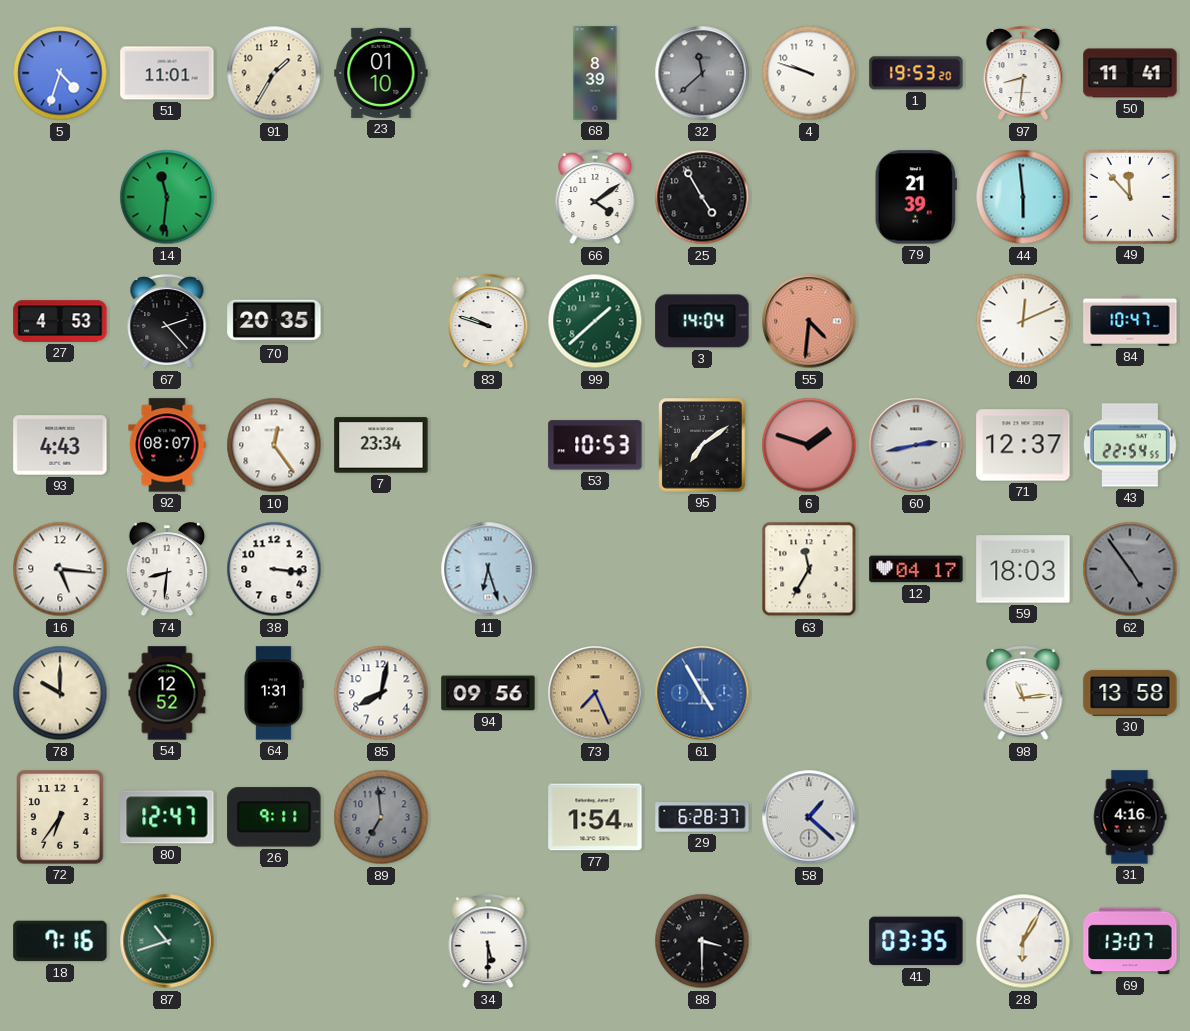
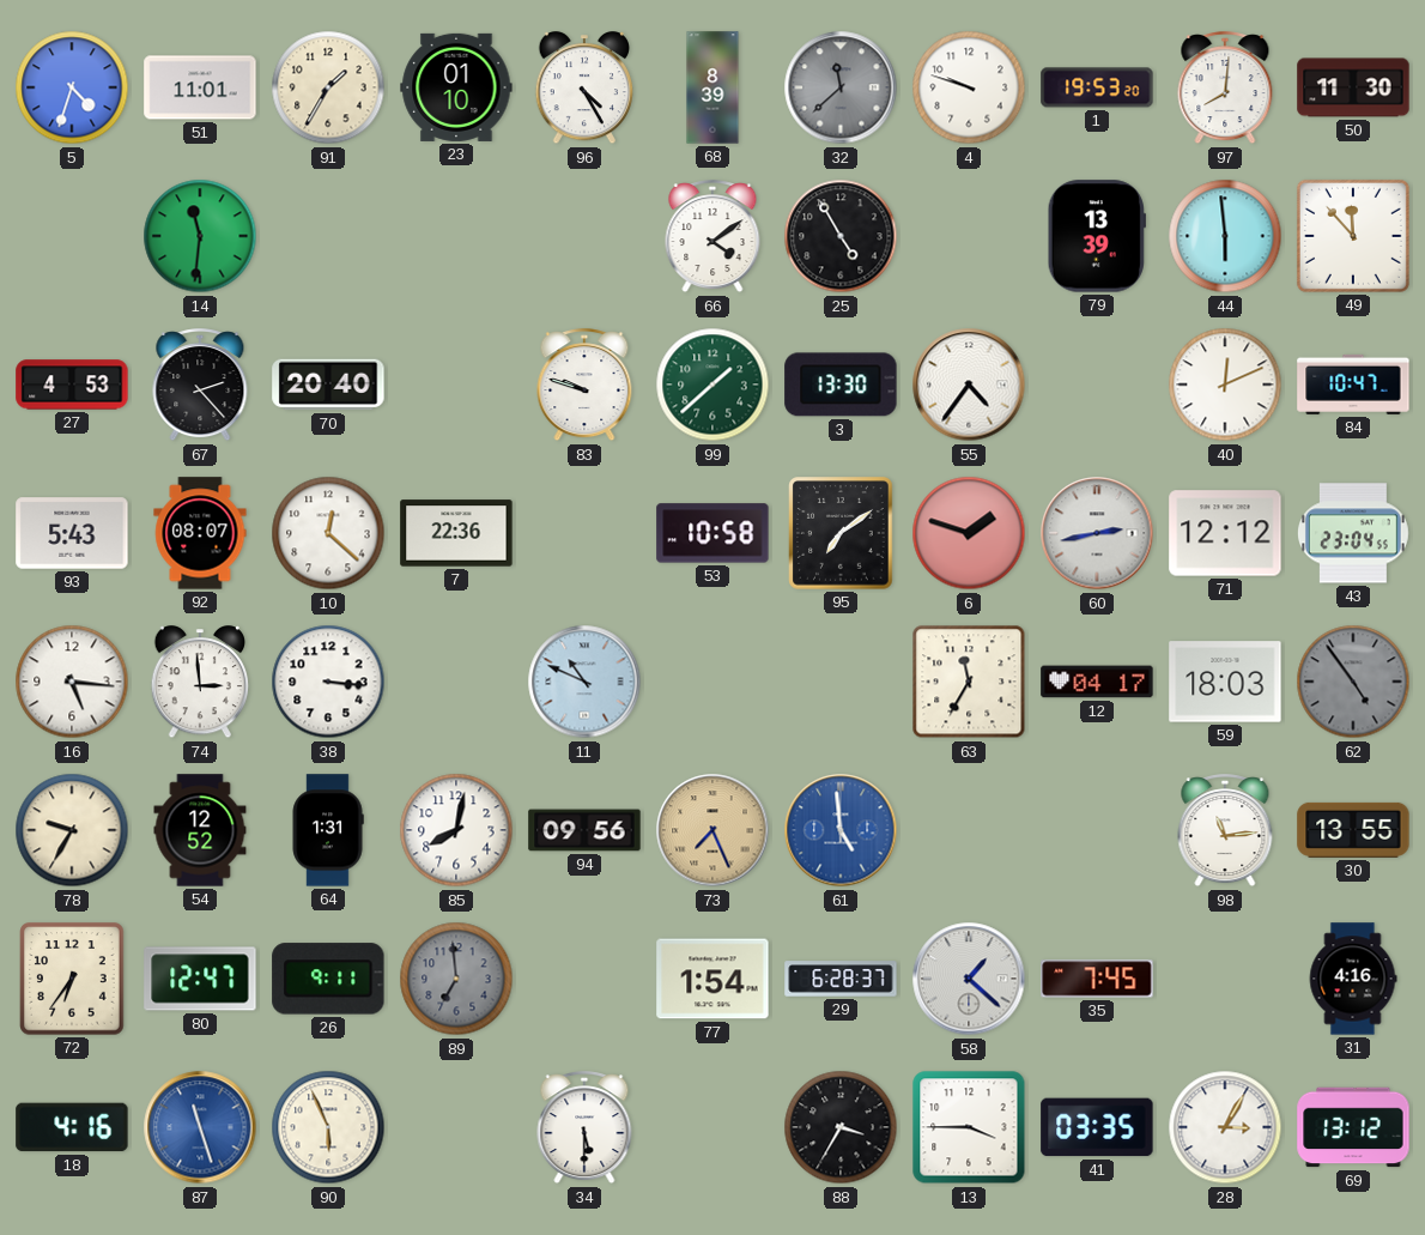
96: none -> 4:25 (583, 89)
97: 8:31 -> 8:01 (1225, 89)
50: 11:41 -> 11:30 (1353, 87)
79: 21:39 -> 13:39 (1097, 236)
70: 20:35 -> 20:40 (328, 385)
3: 14:04 -> 13:30 (841, 385)
55: 4:31 -> 4:36 (969, 385)
55 dial: salmon -> white (969, 385)
93: 4:43 -> 5:43 (72, 533)
10: 12:24 -> 12:22 (328, 533)
7: 23:34 -> 22:36 (456, 533)
53: 10:53 -> 10:58 (712, 533)
71: 12:37 -> 12:12 (1225, 533)
43: 22:54 -> 23:04 (1353, 533)
74: 8:31 -> 2:59 (199, 683)
11: 6:27 -> 10:49 (584, 682)
78: 10:00 -> 9:35 (72, 830)
61: 4:55 -> 4:59 (841, 830)
30: 13:58 -> 13:55 (1353, 830)
35: none -> 7:45 (1097, 979)
18: 7:16 -> 4:16 (72, 1127)
87: 10:42 -> 11:27 (200, 1127)
87 dial: green -> blue (200, 1127)
90: none -> 5:56 (328, 1127)
88: 3:30 -> 3:35 (841, 1127)
13: none -> 3:45 (969, 1127)
28: 6:05 -> 3:05 (1225, 1127)
69: 13:07 -> 13:12 (1353, 1127)
